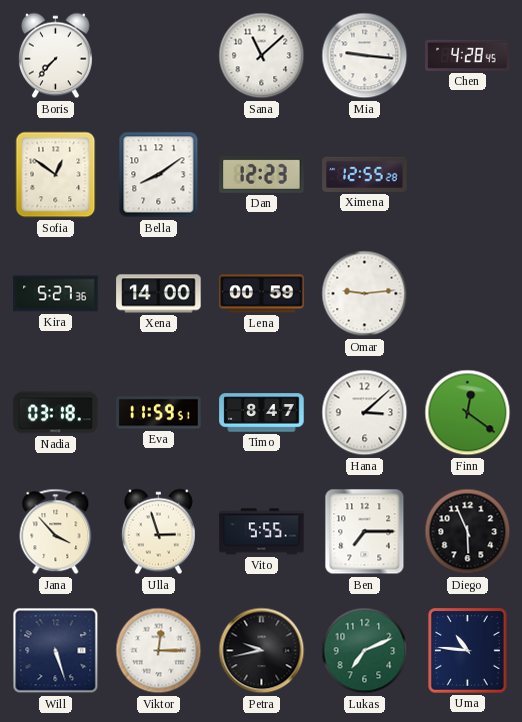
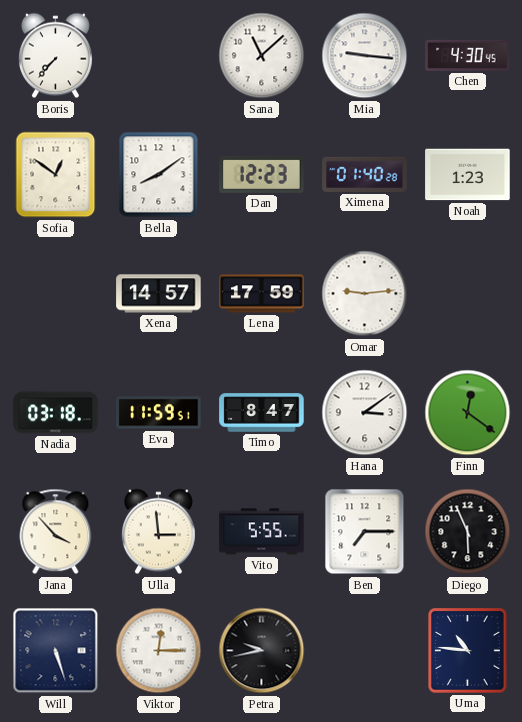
Chen: 4:28 -> 4:30 (468, 55)
Ximena: 12:55 -> 01:40 (365, 174)
Noah: none -> 1:23 (468, 175)
Kira: 5:27 -> none (56, 294)
Xena: 14:00 -> 14:57 (159, 294)
Lena: 00:59 -> 17:59 (262, 294)
Hana: 3:08 -> 3:09 (365, 413)
Ulla: 2:57 -> 2:59 (158, 532)
Lukas: 7:11 -> none (365, 651)
